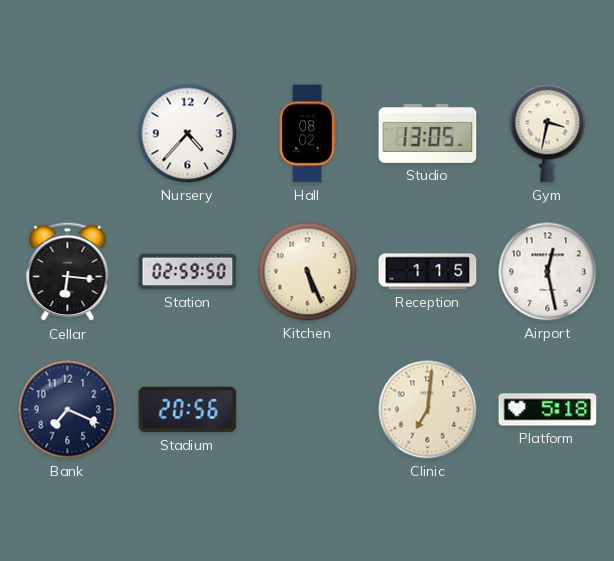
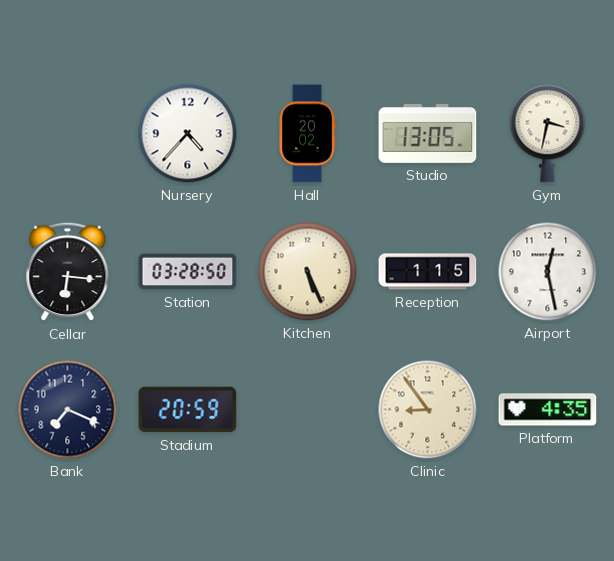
Hall: 08:02 -> 20:02 (307, 134)
Station: 02:59 -> 03:28 (188, 272)
Stadium: 20:56 -> 20:59 (188, 410)
Clinic: 7:01 -> 8:54 (428, 410)
Platform: 5:18 -> 4:35 (548, 410)
